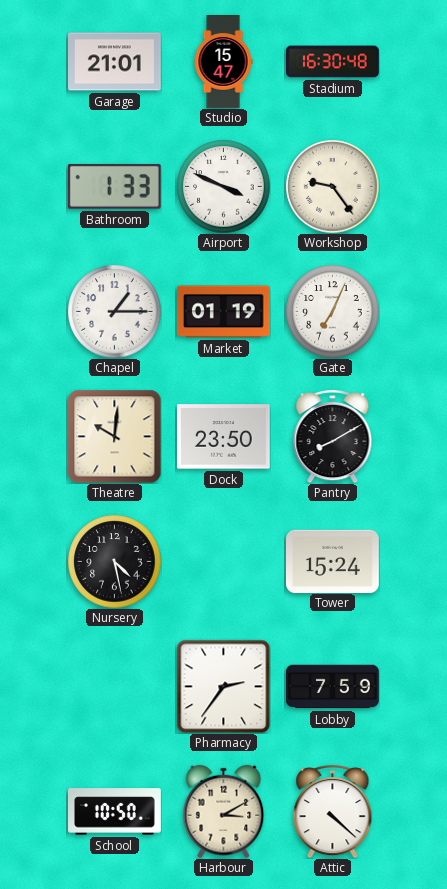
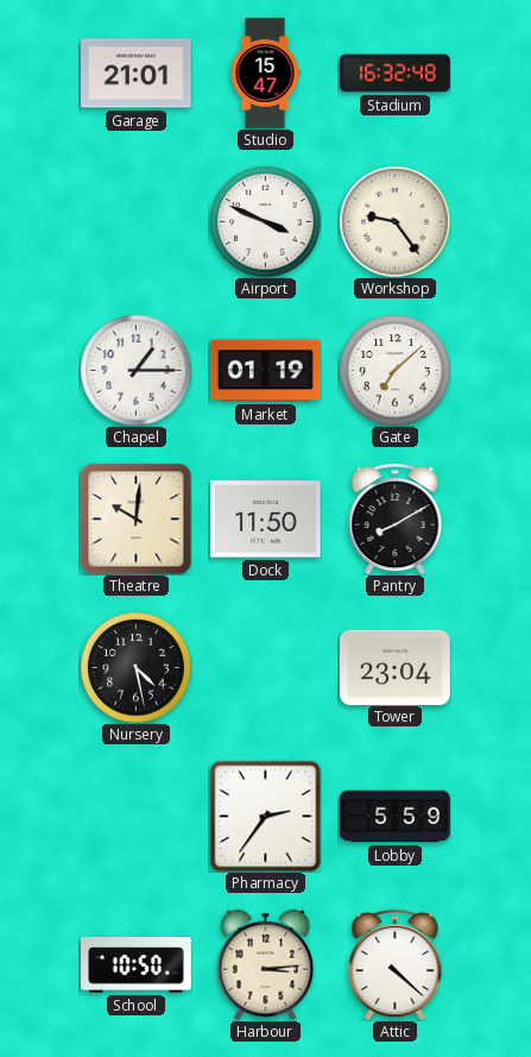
Stadium: 16:30 -> 16:32 (396, 74)
Bathroom: 1:33 -> none (114, 186)
Gate: 7:04 -> 7:08 (394, 370)
Dock: 23:50 -> 11:50 (265, 520)
Tower: 15:24 -> 23:04 (396, 667)
Lobby: 7:59 -> 5:59 (396, 817)
Harbour: 3:10 -> 3:14 (266, 964)
